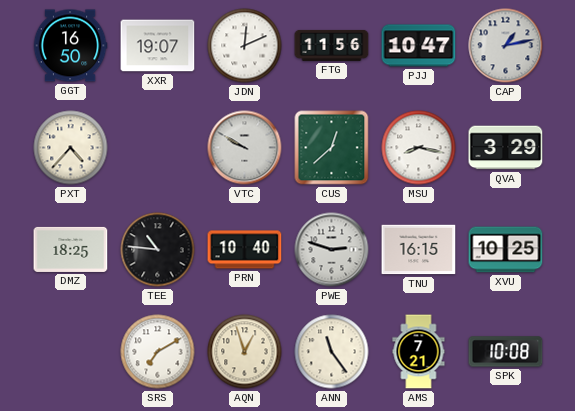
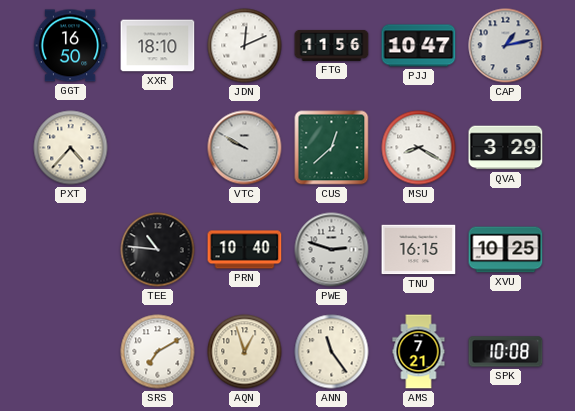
XXR: 19:07 -> 18:10 (158, 46)
MSU: 8:17 -> 8:20 (419, 148)
DMZ: 18:25 -> none (71, 249)
